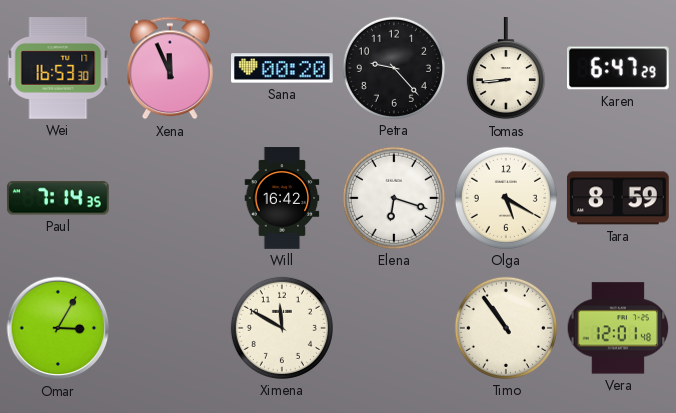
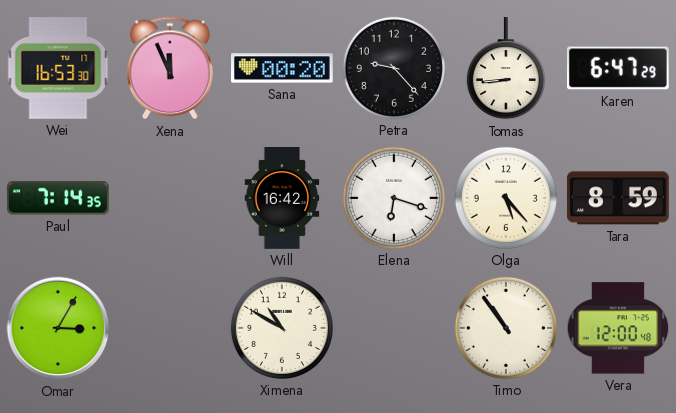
Olga: 5:20 -> 5:23 (506, 198)
Ximena: 11:50 -> 10:50 (282, 328)
Vera: 12:01 -> 12:00 (618, 328)
